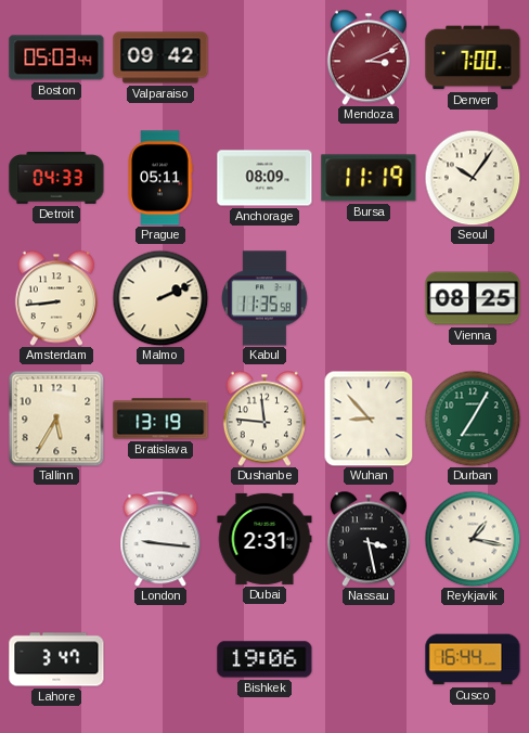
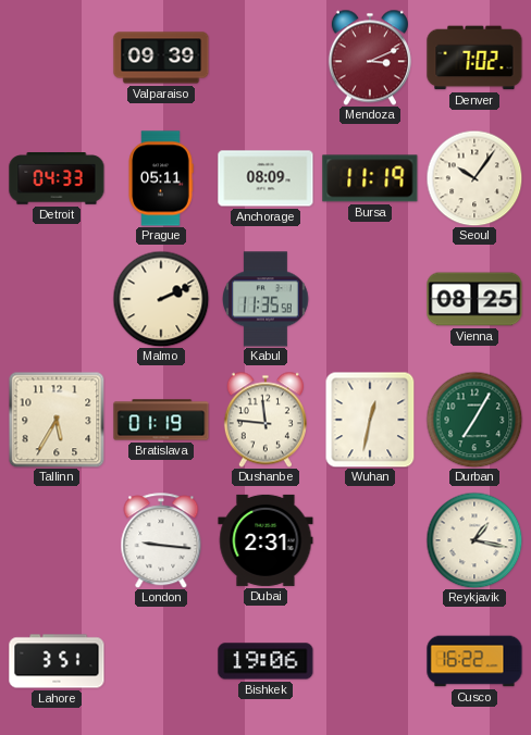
Boston: 05:03 -> none (56, 57)
Valparaiso: 09:42 -> 09:39 (161, 58)
Denver: 7:00 -> 7:02 (474, 58)
Amsterdam: 8:44 -> none (56, 298)
Bratislava: 13:19 -> 01:19 (161, 420)
Wuhan: 8:53 -> 12:32 (370, 420)
Nassau: 3:28 -> none (369, 539)
Lahore: 3:47 -> 3:51 (57, 661)
Cusco: 16:44 -> 16:22 (474, 661)
